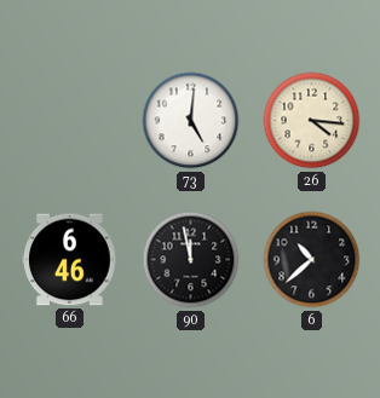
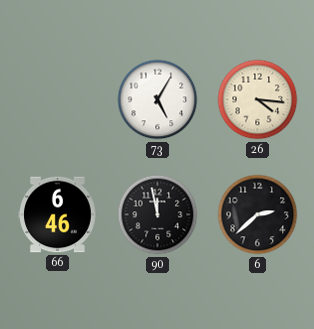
73: 5:01 -> 5:05 (158, 100)
6: 10:38 -> 2:38 (258, 215)
